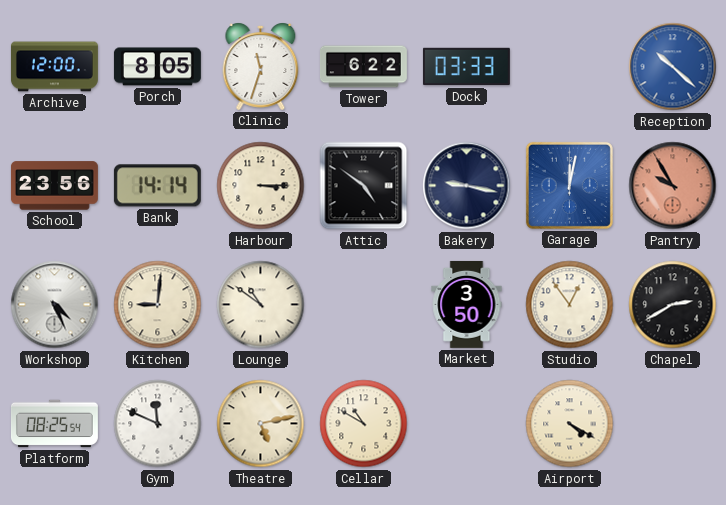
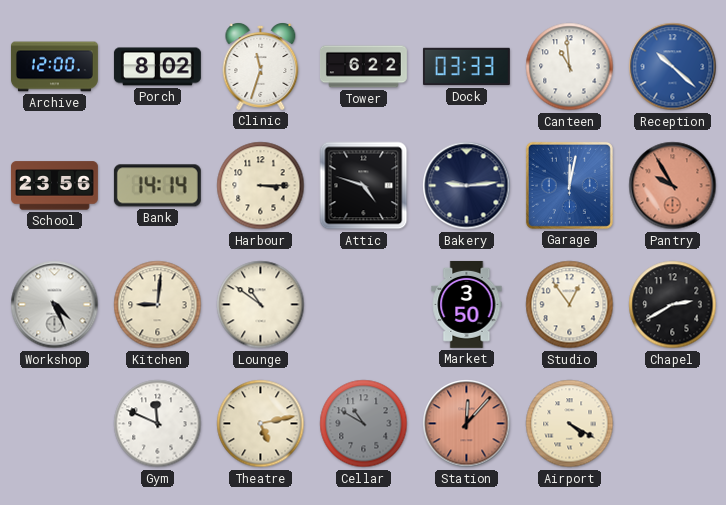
Porch: 8:05 -> 8:02 (157, 67)
Canteen: none -> 10:59 (570, 67)
Attic: 4:51 -> 4:48 (364, 186)
Bakery: 9:17 -> 9:14 (467, 186)
Platform: 08:25 -> none (54, 424)
Cellar dial: cream -> grey (364, 424)
Station: none -> 12:07 (467, 424)
